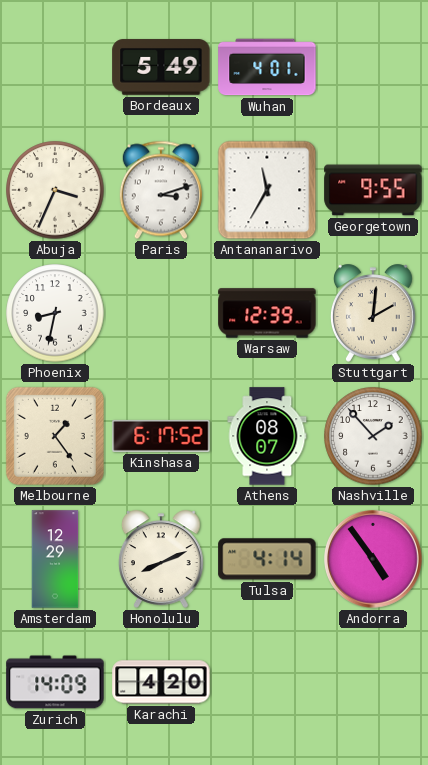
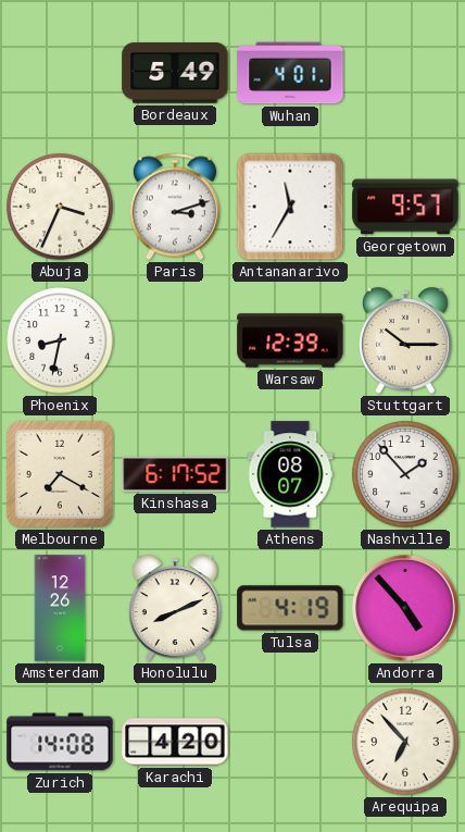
Georgetown: 9:55 -> 9:57 (405, 207)
Stuttgart: 2:01 -> 10:15 (406, 340)
Melbourne: 1:24 -> 7:20 (60, 474)
Amsterdam: 12:29 -> 12:26 (60, 608)
Tulsa: 4:14 -> 4:19 (290, 608)
Andorra: 4:54 -> 4:53 (406, 609)
Zurich: 14:09 -> 14:08 (60, 742)
Arequipa: none -> 6:53 (405, 742)
